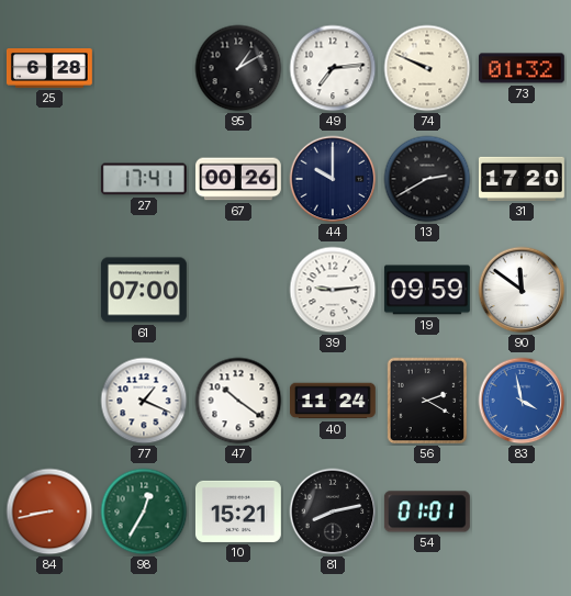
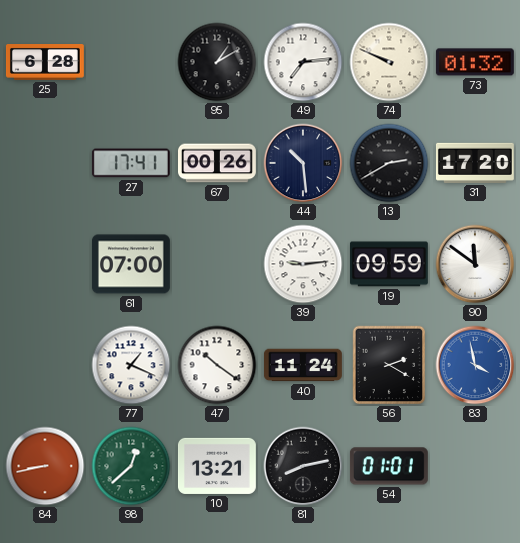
44: 10:00 -> 10:29 (303, 163)
98: 12:35 -> 12:38 (131, 466)
10: 15:21 -> 13:21 (217, 466)
